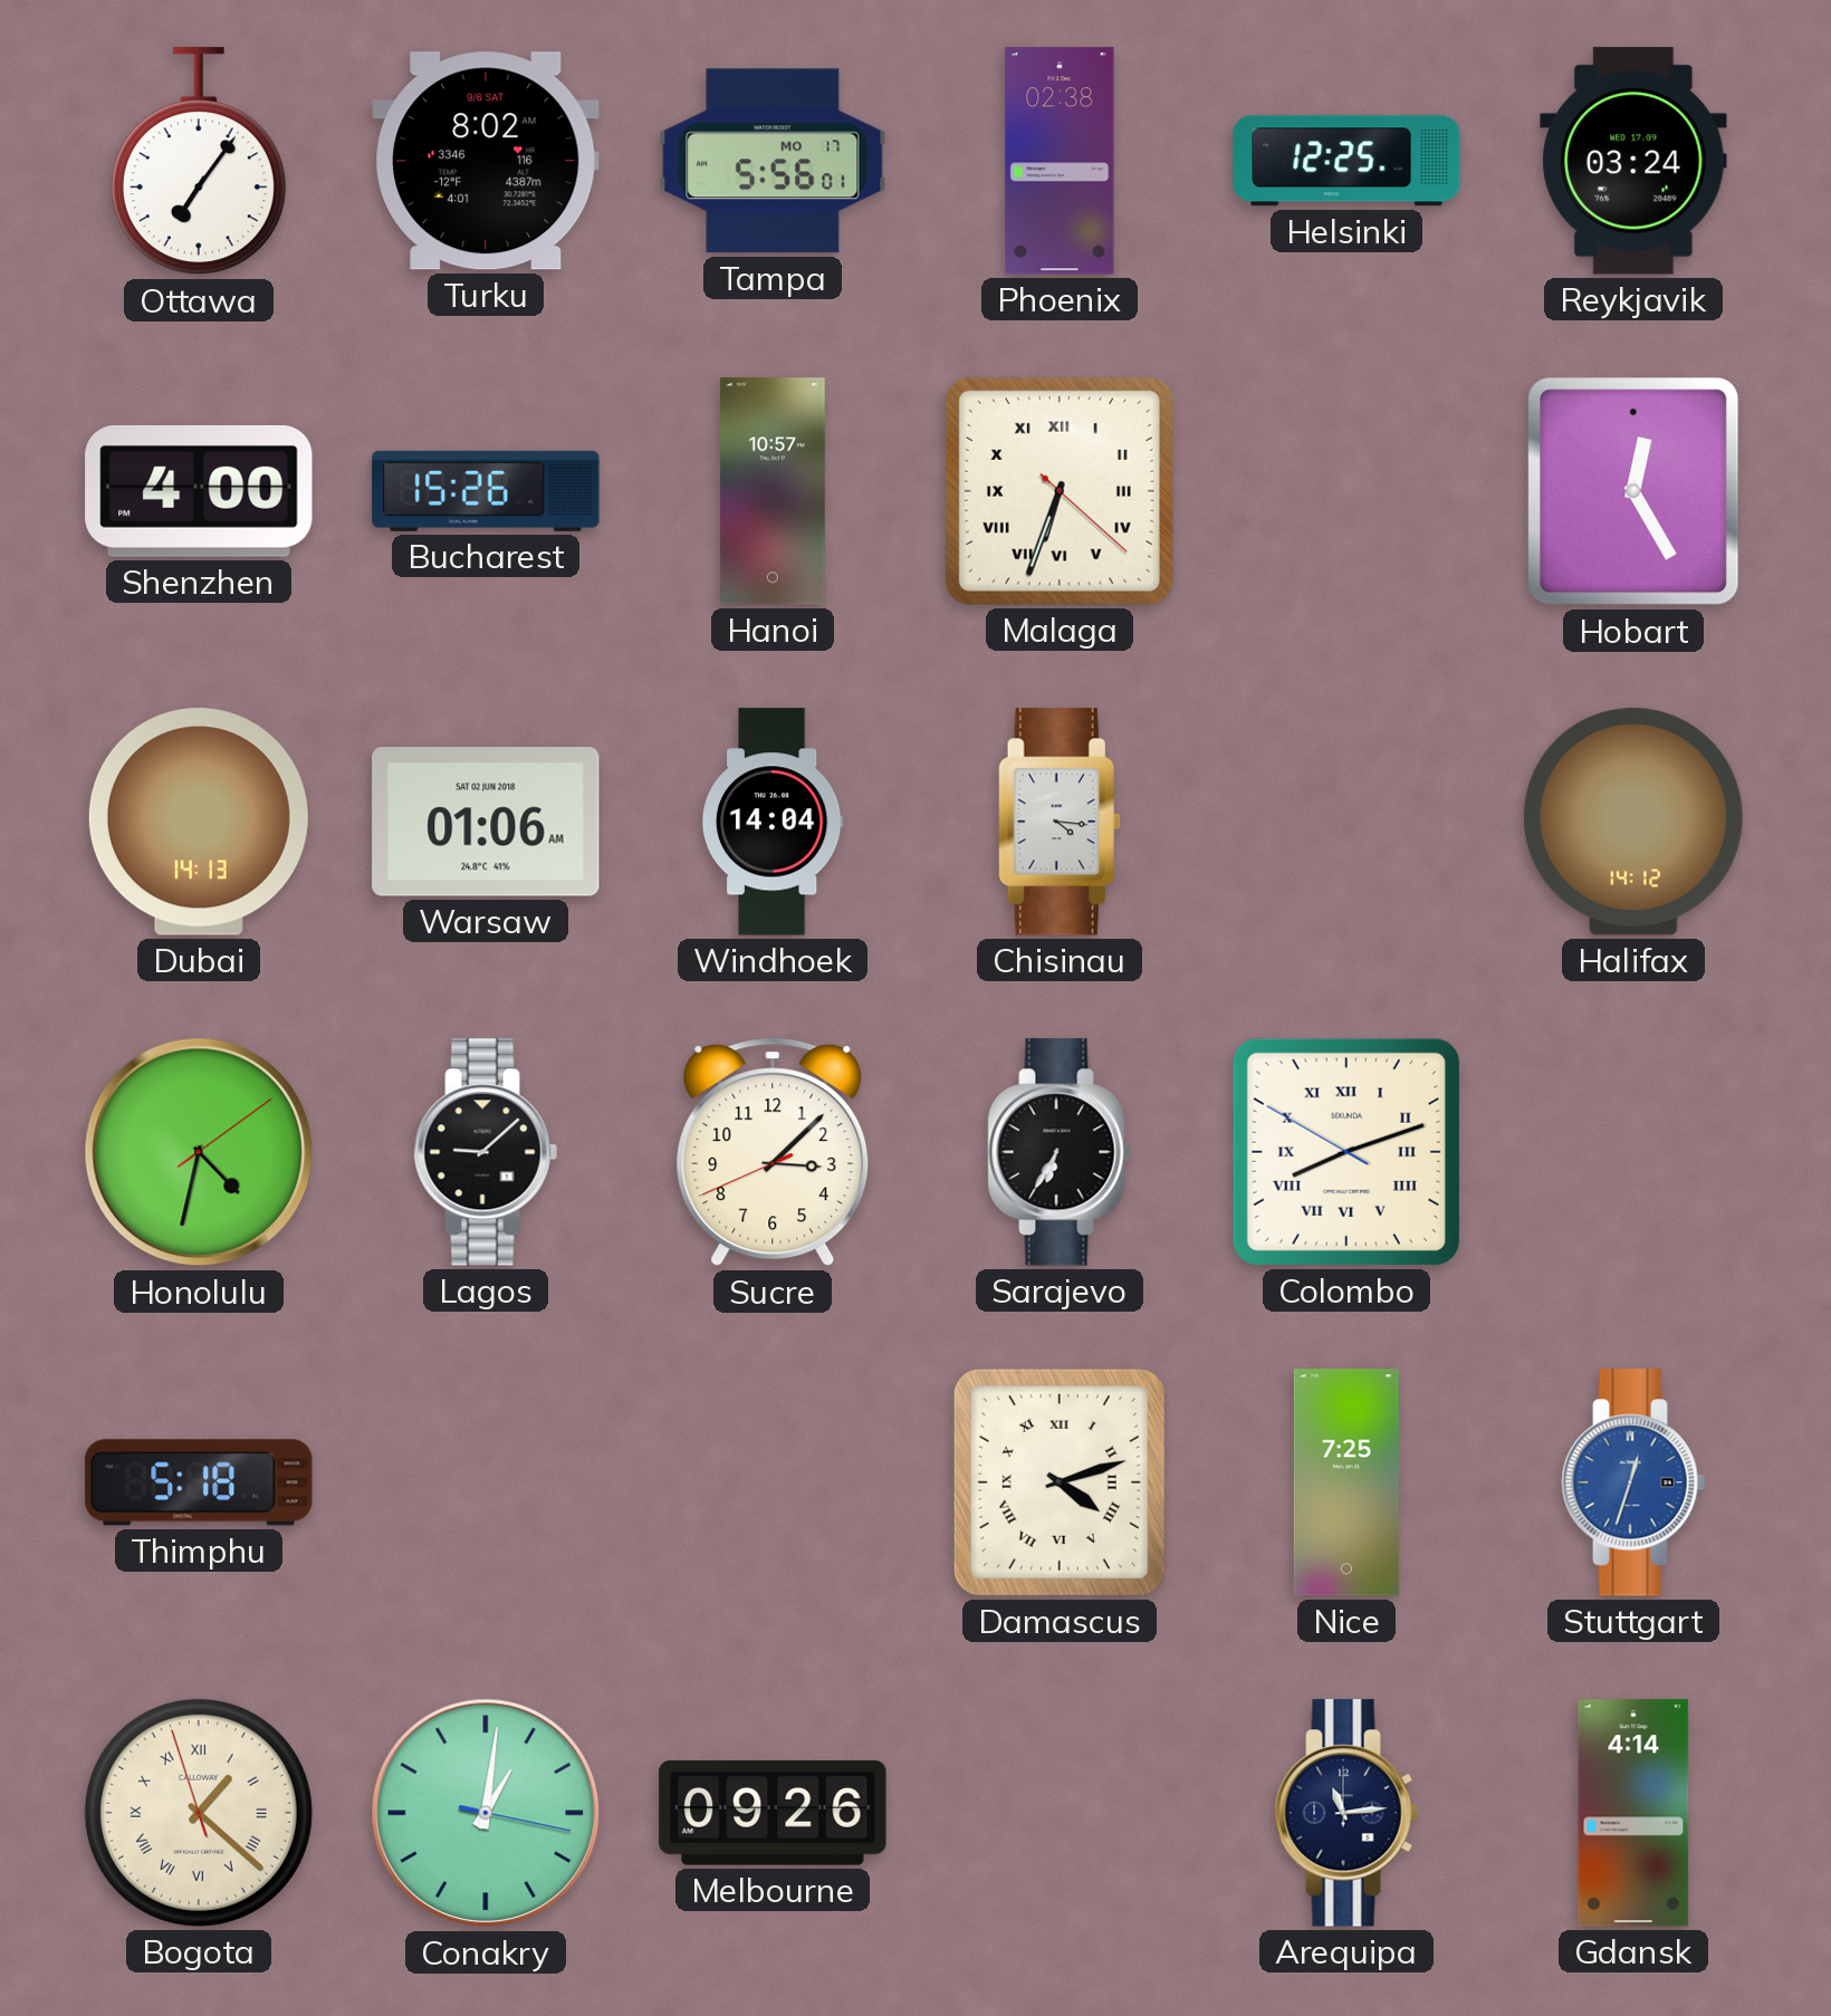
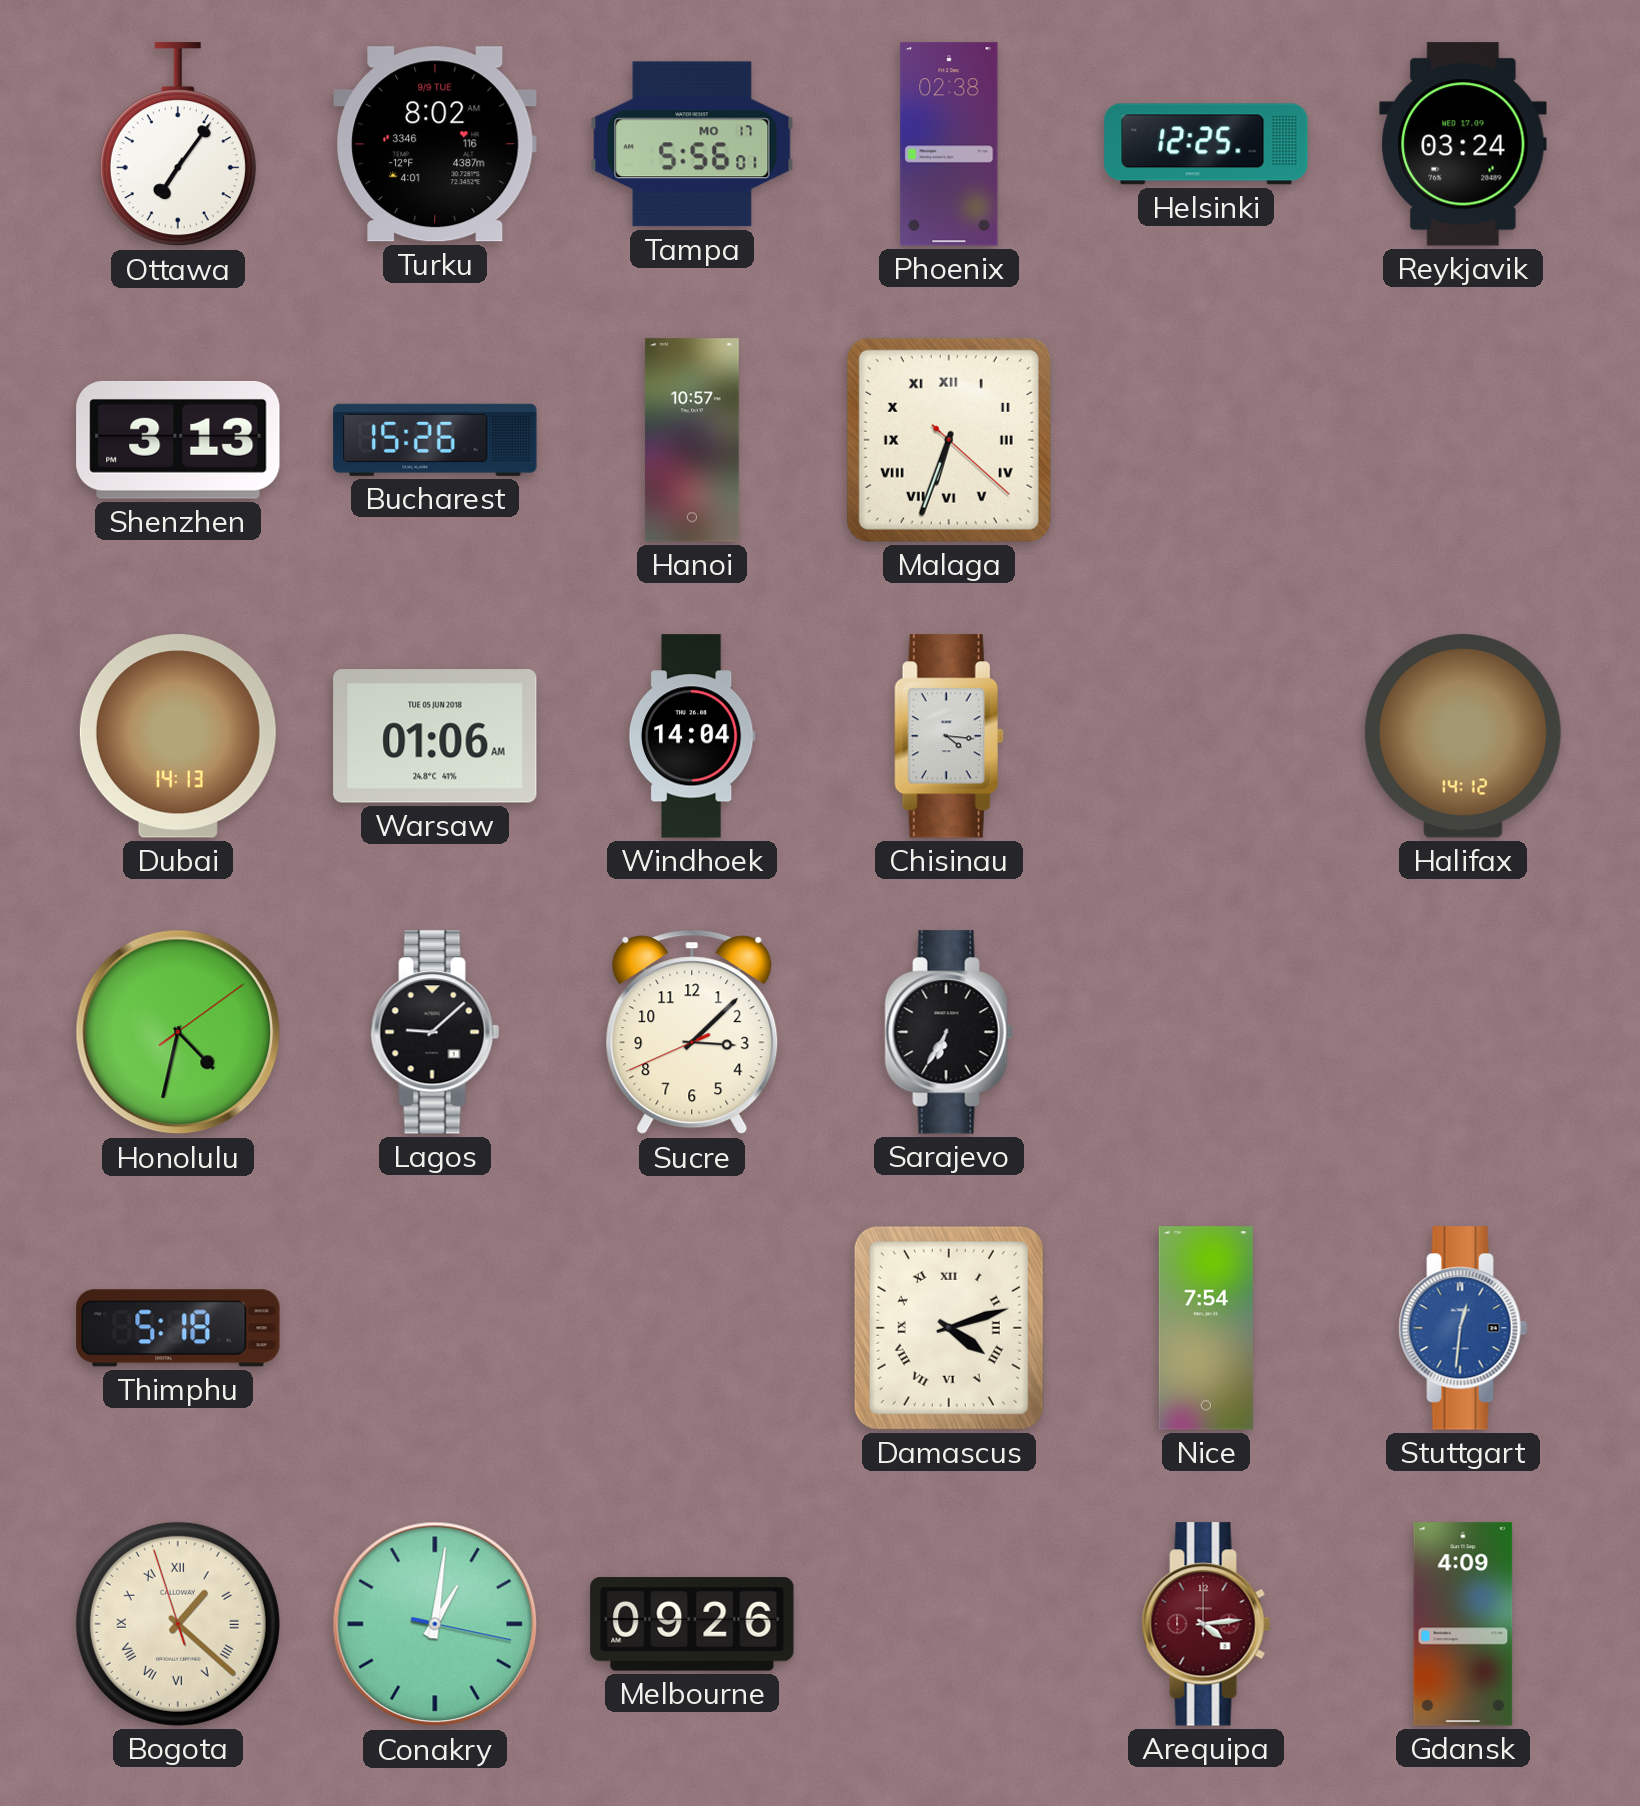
Turku date: 9/6 SAT -> 9/9 TUE (435, 144)
Shenzhen: 4:00 -> 3:13 (178, 440)
Hobart: 12:25 -> none (1633, 491)
Warsaw date: SAT 02 JUN 2018 -> TUE 05 JUN 2018 (435, 736)
Colombo: 8:11 -> none (1346, 1152)
Nice: 7:25 -> 7:54 (1206, 1328)
Stuttgart: 12:33 -> 12:31 (1463, 1328)
Arequipa: 11:14 -> 4:14 (1206, 1624)
Arequipa dial: navy -> burgundy (1206, 1624)
Gdansk: 4:14 -> 4:09 (1463, 1624)
